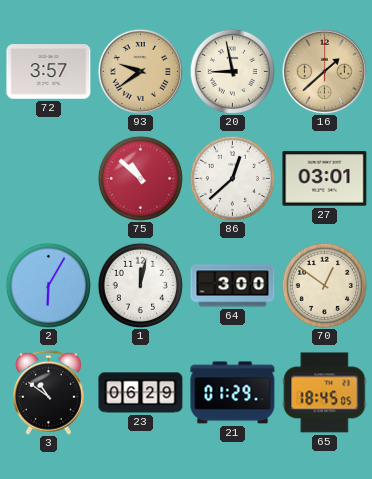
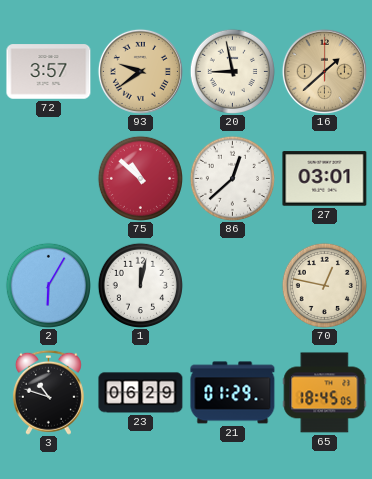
64: 3:00 -> none (233, 286)
70: 12:51 -> 12:47 (324, 285)
3: 10:51 -> 10:48 (48, 392)
